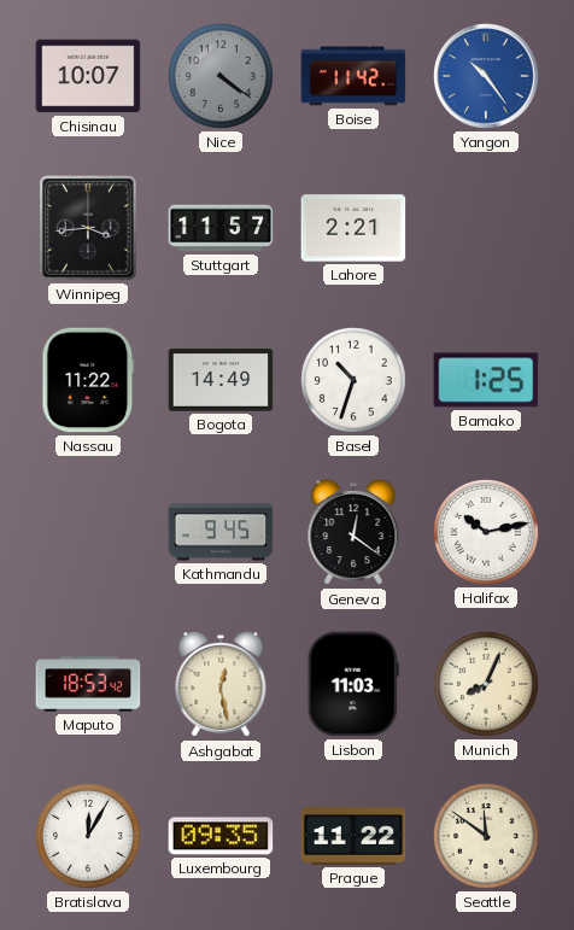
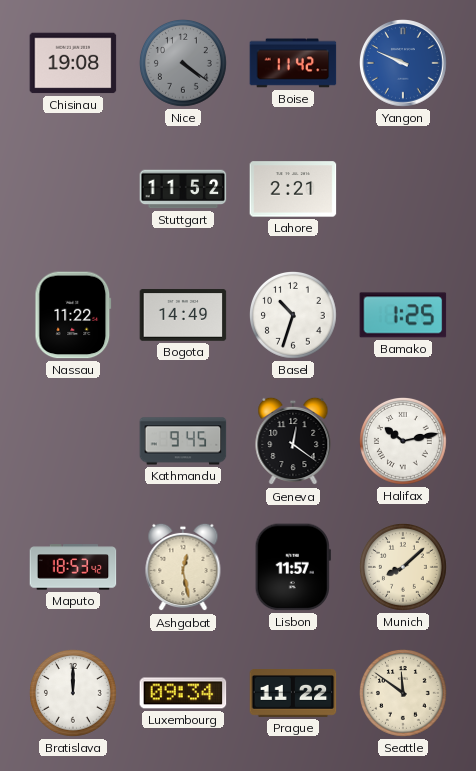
Chisinau: 10:07 -> 19:08 (73, 63)
Yangon: 10:24 -> 9:49 (404, 64)
Winnipeg: 3:44 -> none (88, 228)
Stuttgart: 11:57 -> 11:52 (183, 189)
Lisbon: 11:03 -> 11:57 (293, 567)
Munich: 8:04 -> 8:08 (404, 568)
Bratislava: 12:05 -> 12:00 (74, 694)
Luxembourg: 09:35 -> 09:34 (183, 693)
